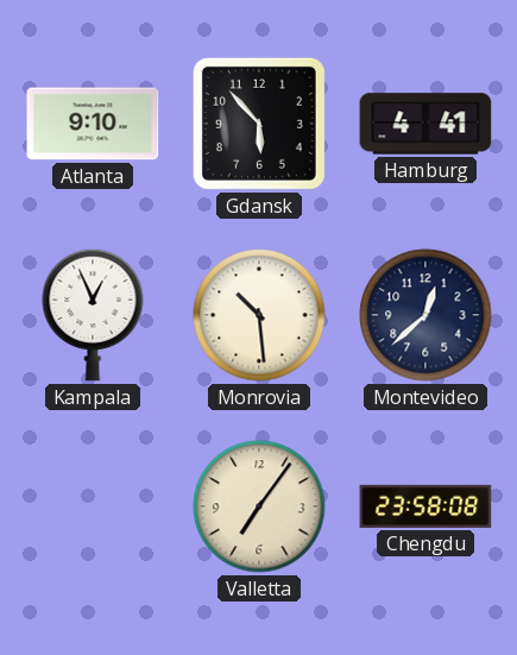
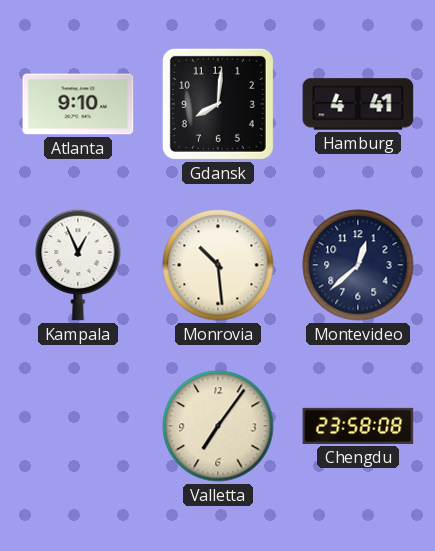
Gdansk: 5:53 -> 8:01 (218, 104)
